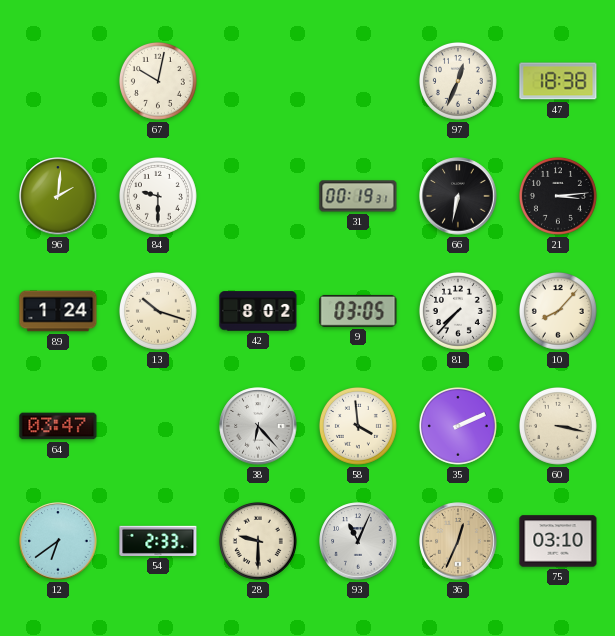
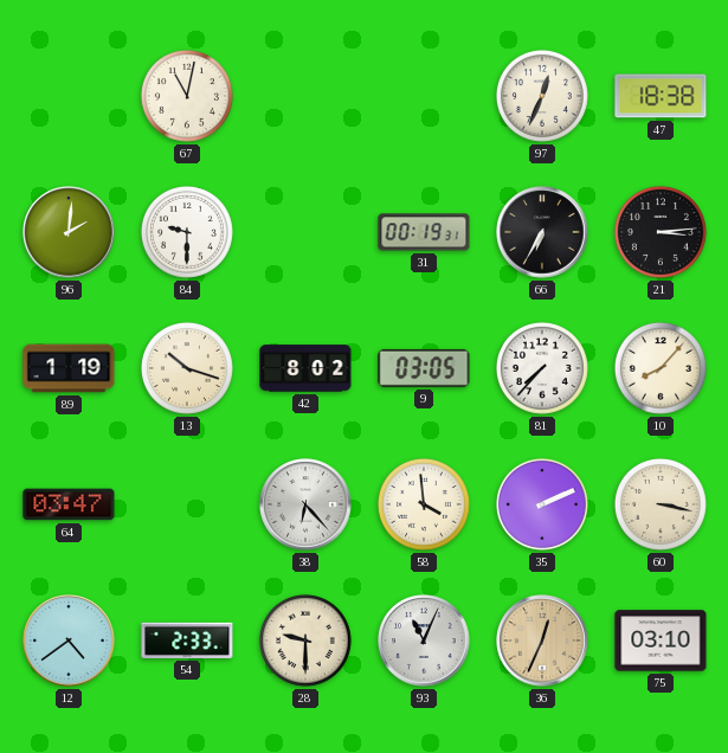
67: 10:02 -> 11:02 (187, 96)
66: 6:32 -> 6:35 (542, 232)
89: 1:24 -> 1:19 (69, 368)
12: 6:39 -> 4:39 (69, 641)
